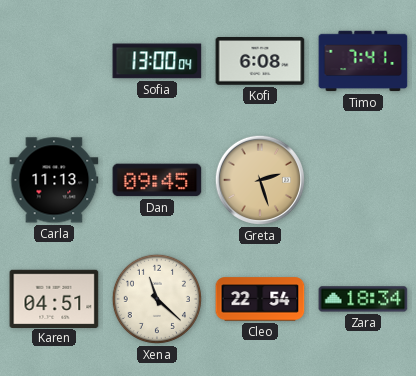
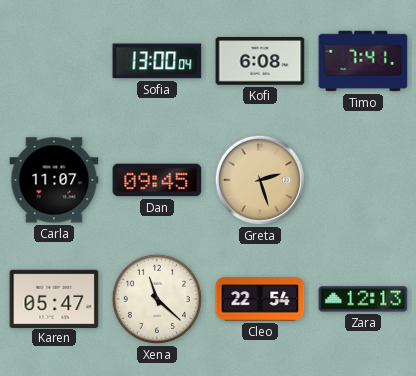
Carla: 11:13 -> 11:07 (54, 180)
Karen: 04:51 -> 05:47 (54, 298)
Zara: 18:34 -> 12:13 (363, 299)
